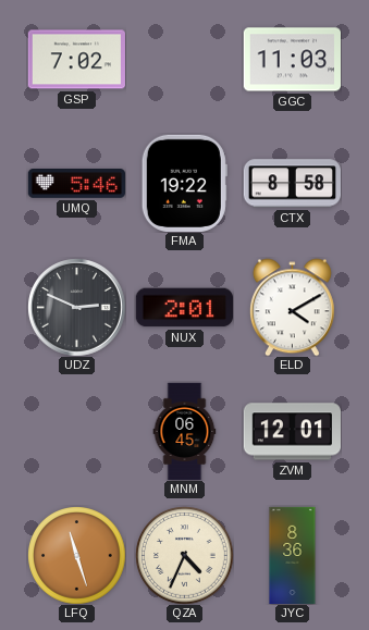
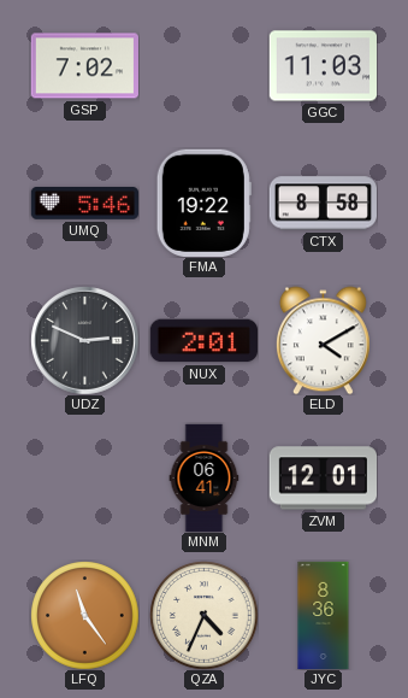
MNM: 06:45 -> 06:41 (205, 477)
LFQ: 11:27 -> 11:24 (84, 615)
